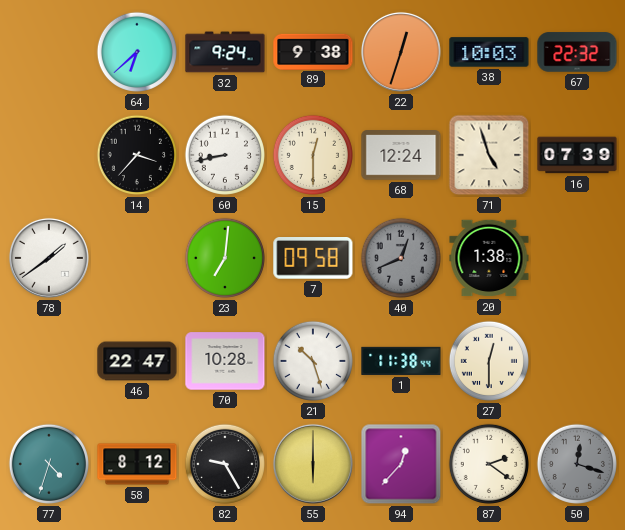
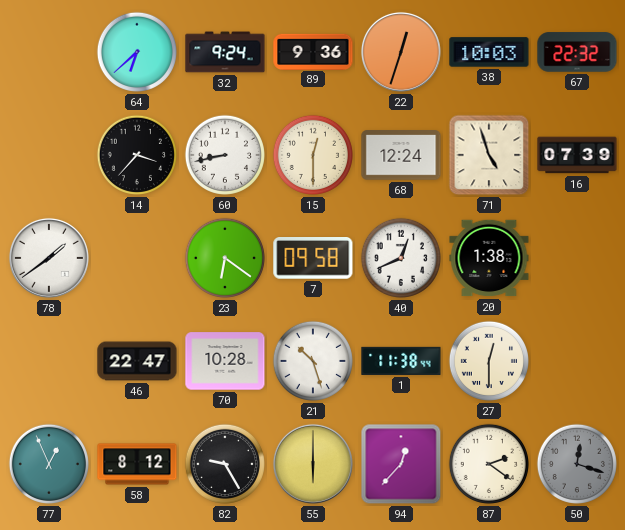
89: 9:38 -> 9:36 (313, 51)
23: 7:01 -> 6:21 (225, 258)
40 dial: grey -> white (401, 258)
77: 4:33 -> 12:56 (49, 464)
